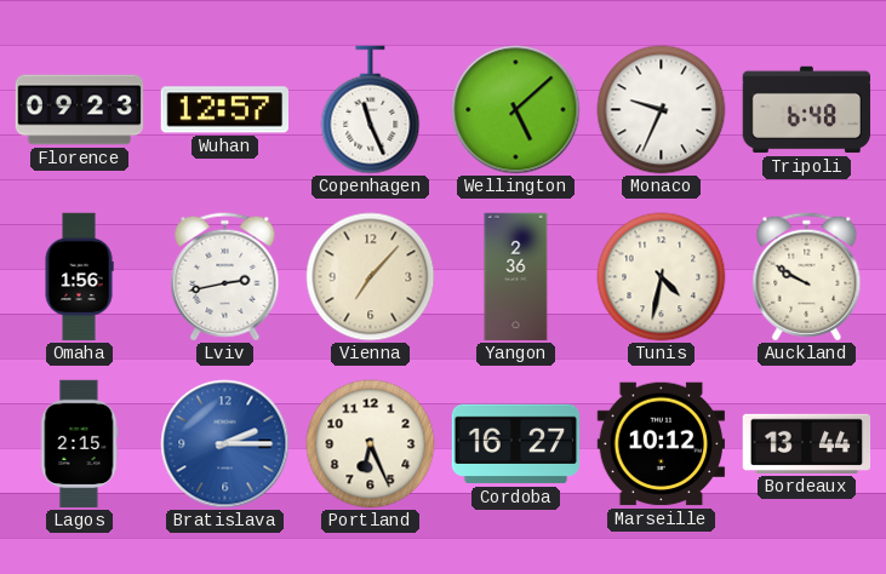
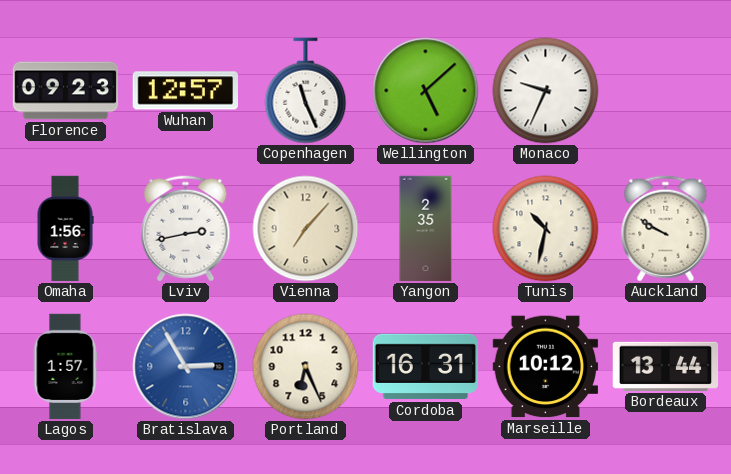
Tripoli: 6:48 -> none (807, 110)
Yangon: 2:36 -> 2:35 (426, 229)
Tunis: 4:32 -> 10:32 (546, 229)
Lagos: 2:15 -> 1:57 (65, 367)
Bratislava: 2:15 -> 2:55 (186, 367)
Cordoba: 16:27 -> 16:31 (426, 367)
